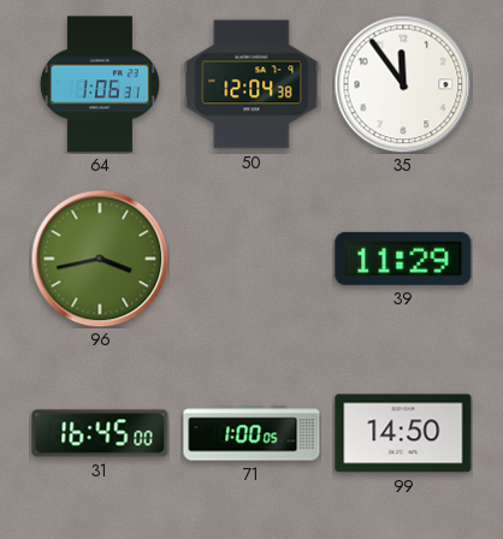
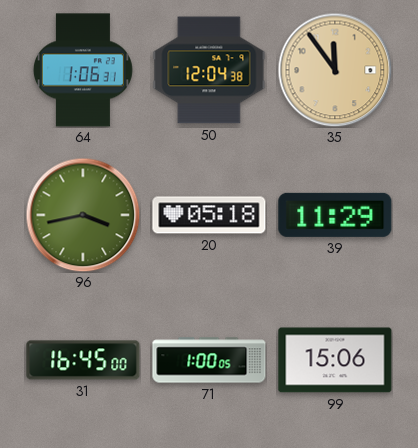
35 dial: white -> champagne (335, 70)
20: none -> 05:18 (209, 215)
99: 14:50 -> 15:06 (335, 360)
